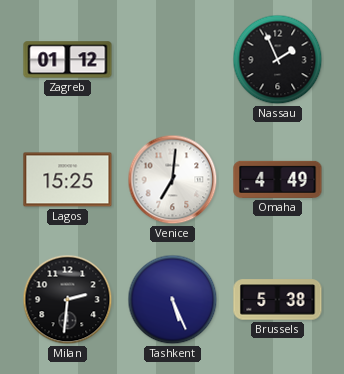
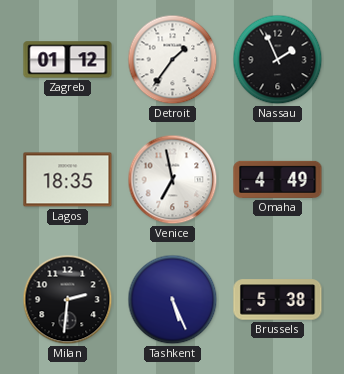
Detroit: none -> 1:36 (173, 60)
Lagos: 15:25 -> 18:35 (68, 180)
Venice: 7:01 -> 6:58 (173, 180)
